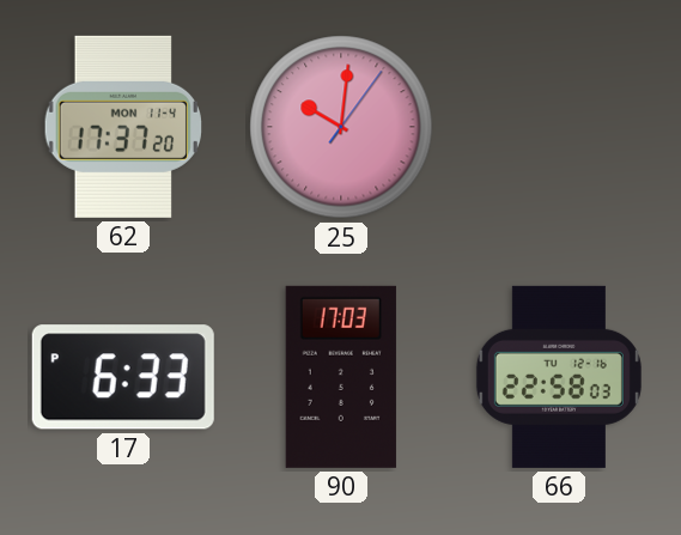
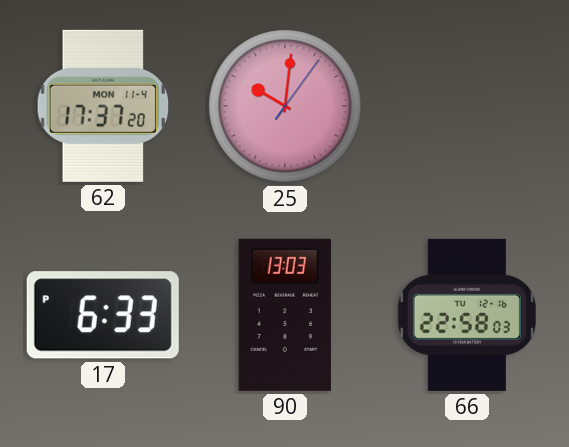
90: 17:03 -> 13:03 (285, 315)
